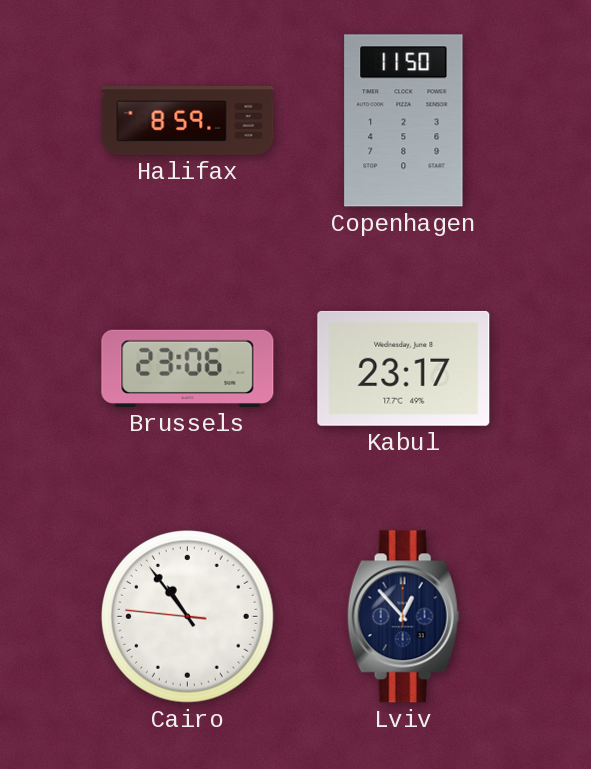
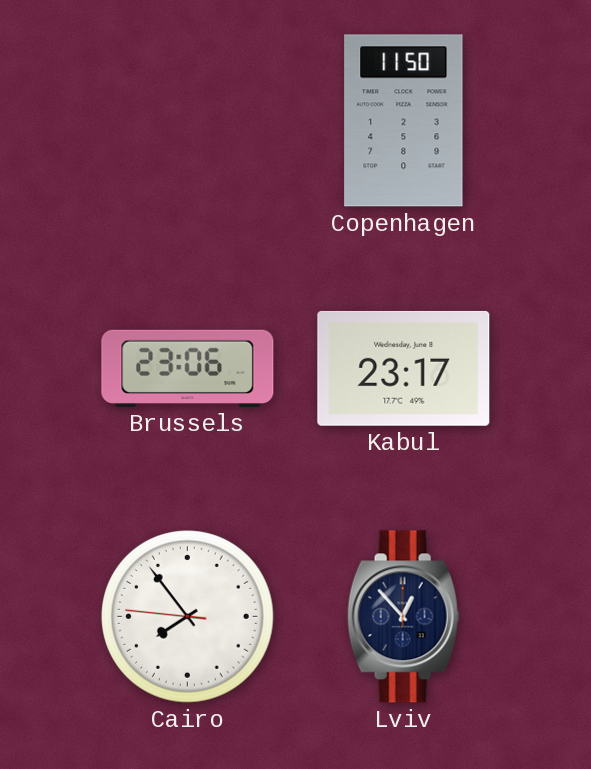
Halifax: 8:59 -> none (188, 121)
Cairo: 10:53 -> 7:53 (187, 616)
